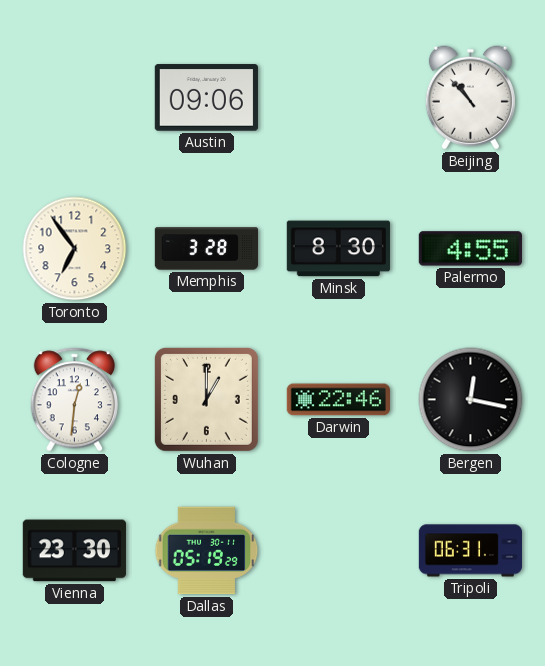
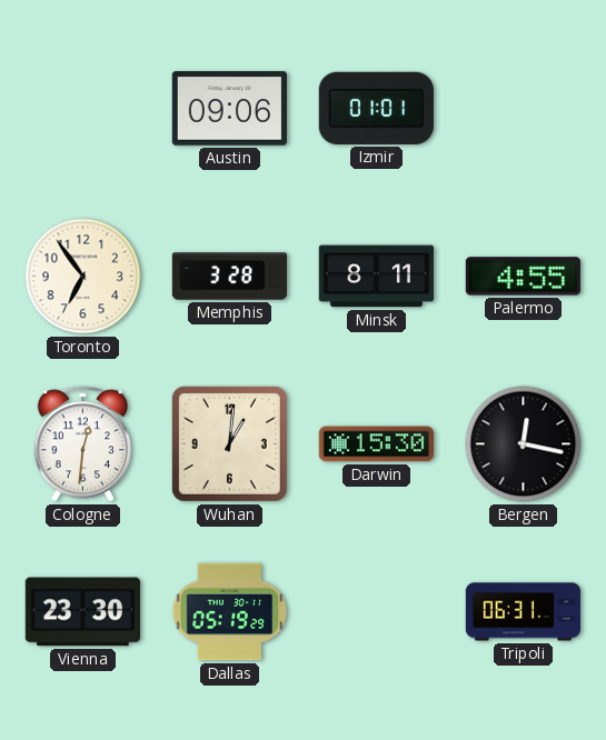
Izmir: none -> 01:01 (376, 108)
Beijing: 10:53 -> none (470, 98)
Minsk: 8:30 -> 8:11 (376, 277)
Wuhan: 1:00 -> 1:01 (229, 443)
Darwin: 22:46 -> 15:30 (376, 444)
